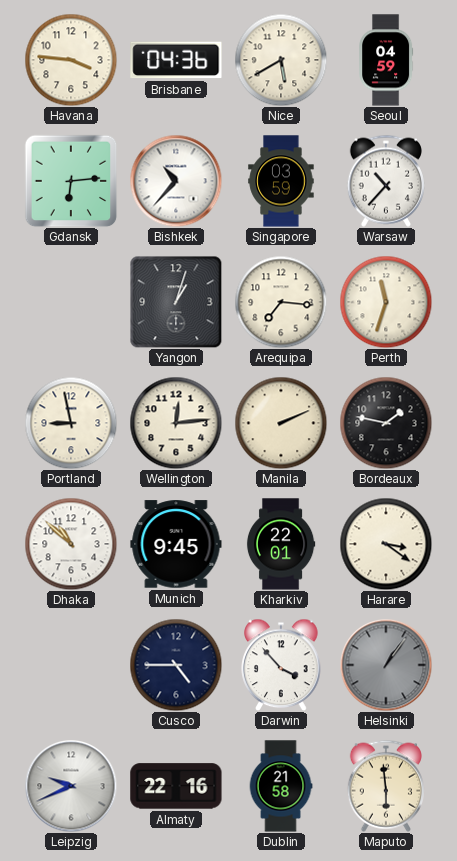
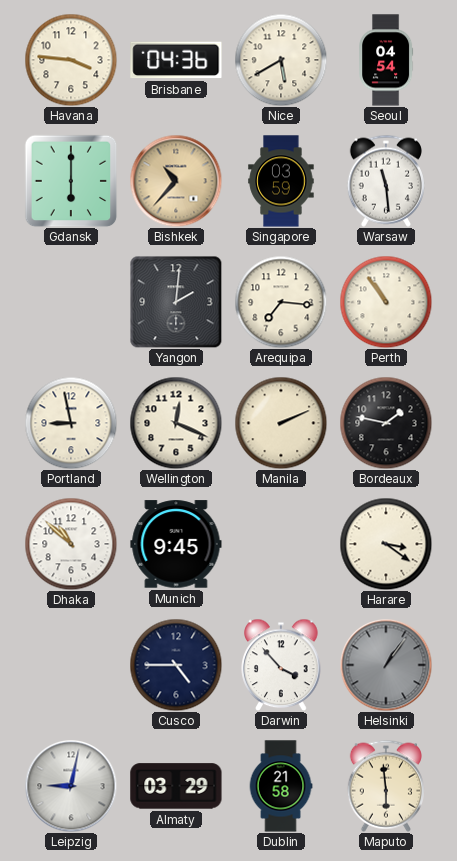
Seoul: 04:59 -> 04:54 (386, 60)
Gdansk: 6:14 -> 6:00 (71, 181)
Bishkek dial: white -> champagne (176, 181)
Warsaw: 10:37 -> 11:29 (386, 181)
Yangon: 1:03 -> 2:01 (176, 302)
Perth: 11:33 -> 10:54 (386, 302)
Wellington: 12:14 -> 12:19 (176, 423)
Kharkiv: 22:01 -> none (281, 544)
Leipzig: 9:41 -> 9:02 (71, 786)
Almaty: 22:16 -> 03:29 (176, 786)
